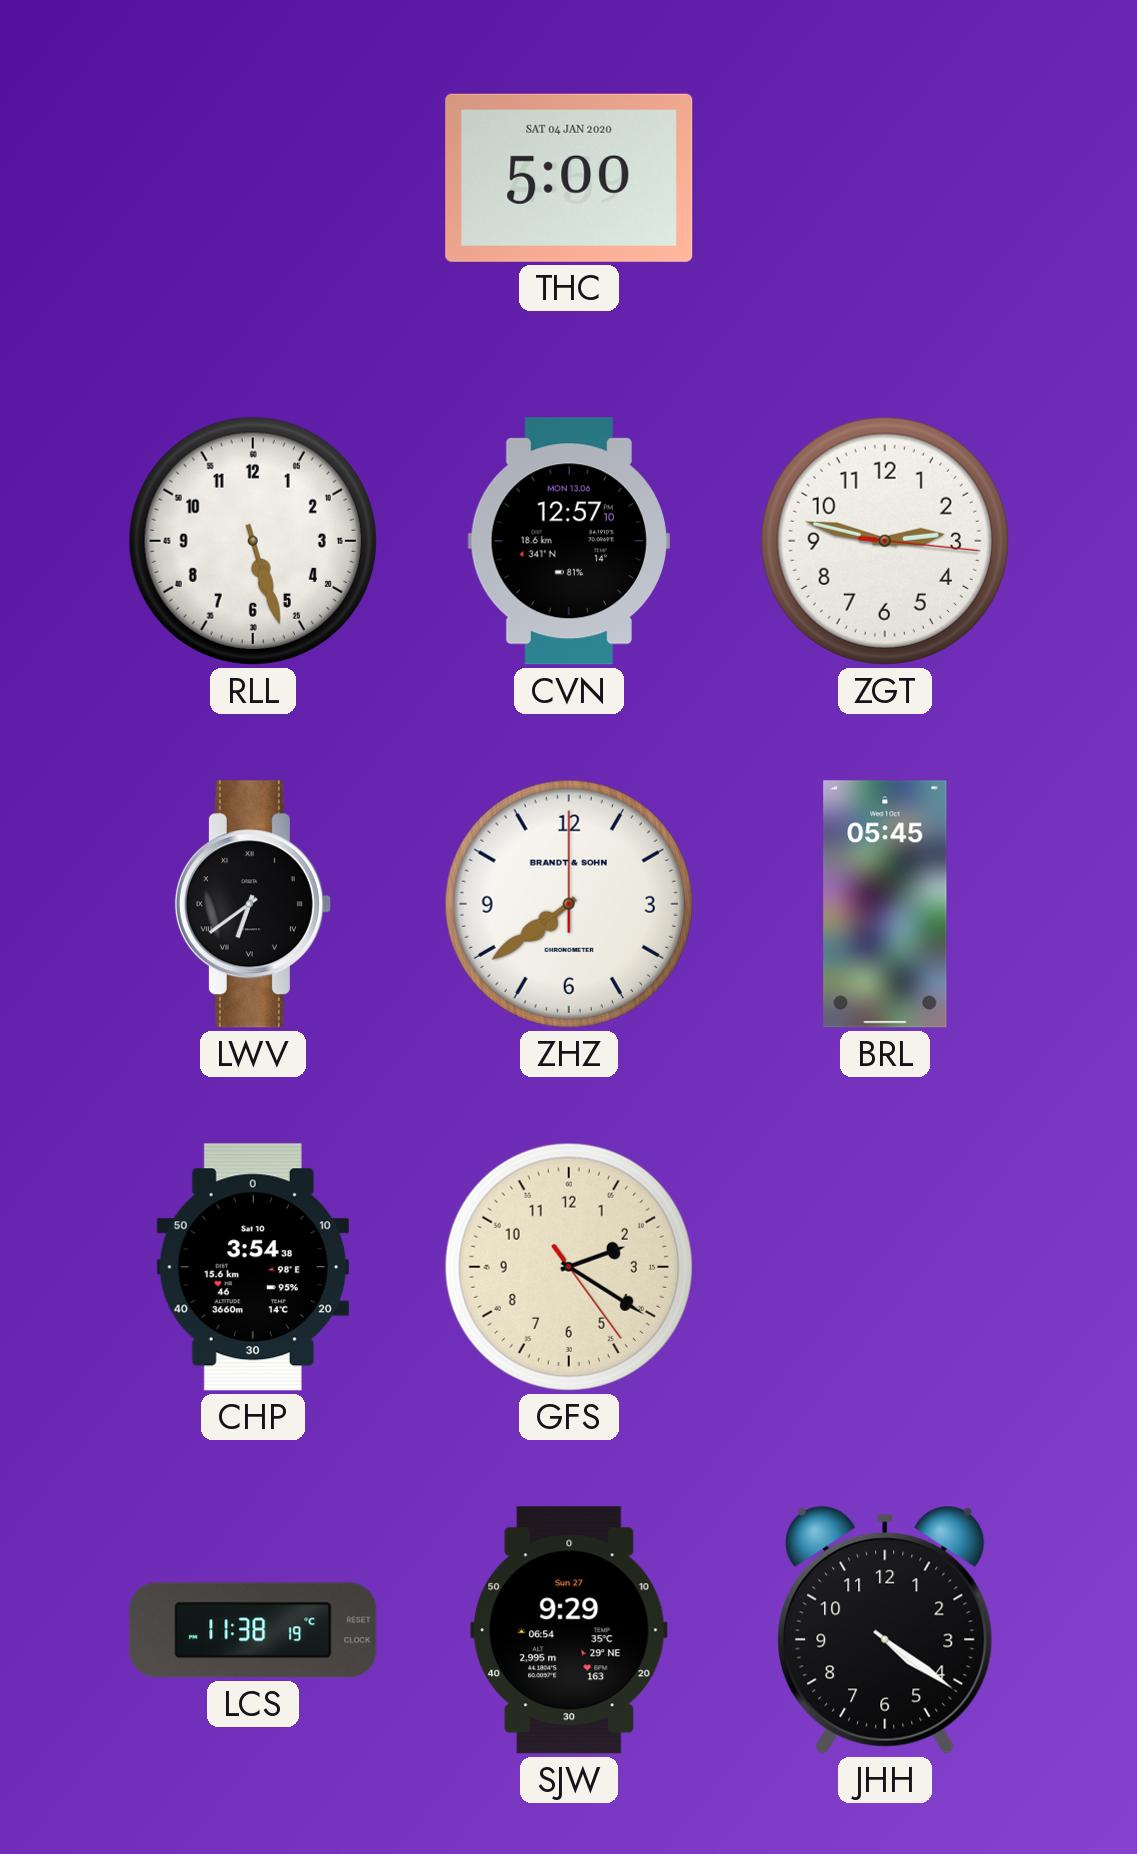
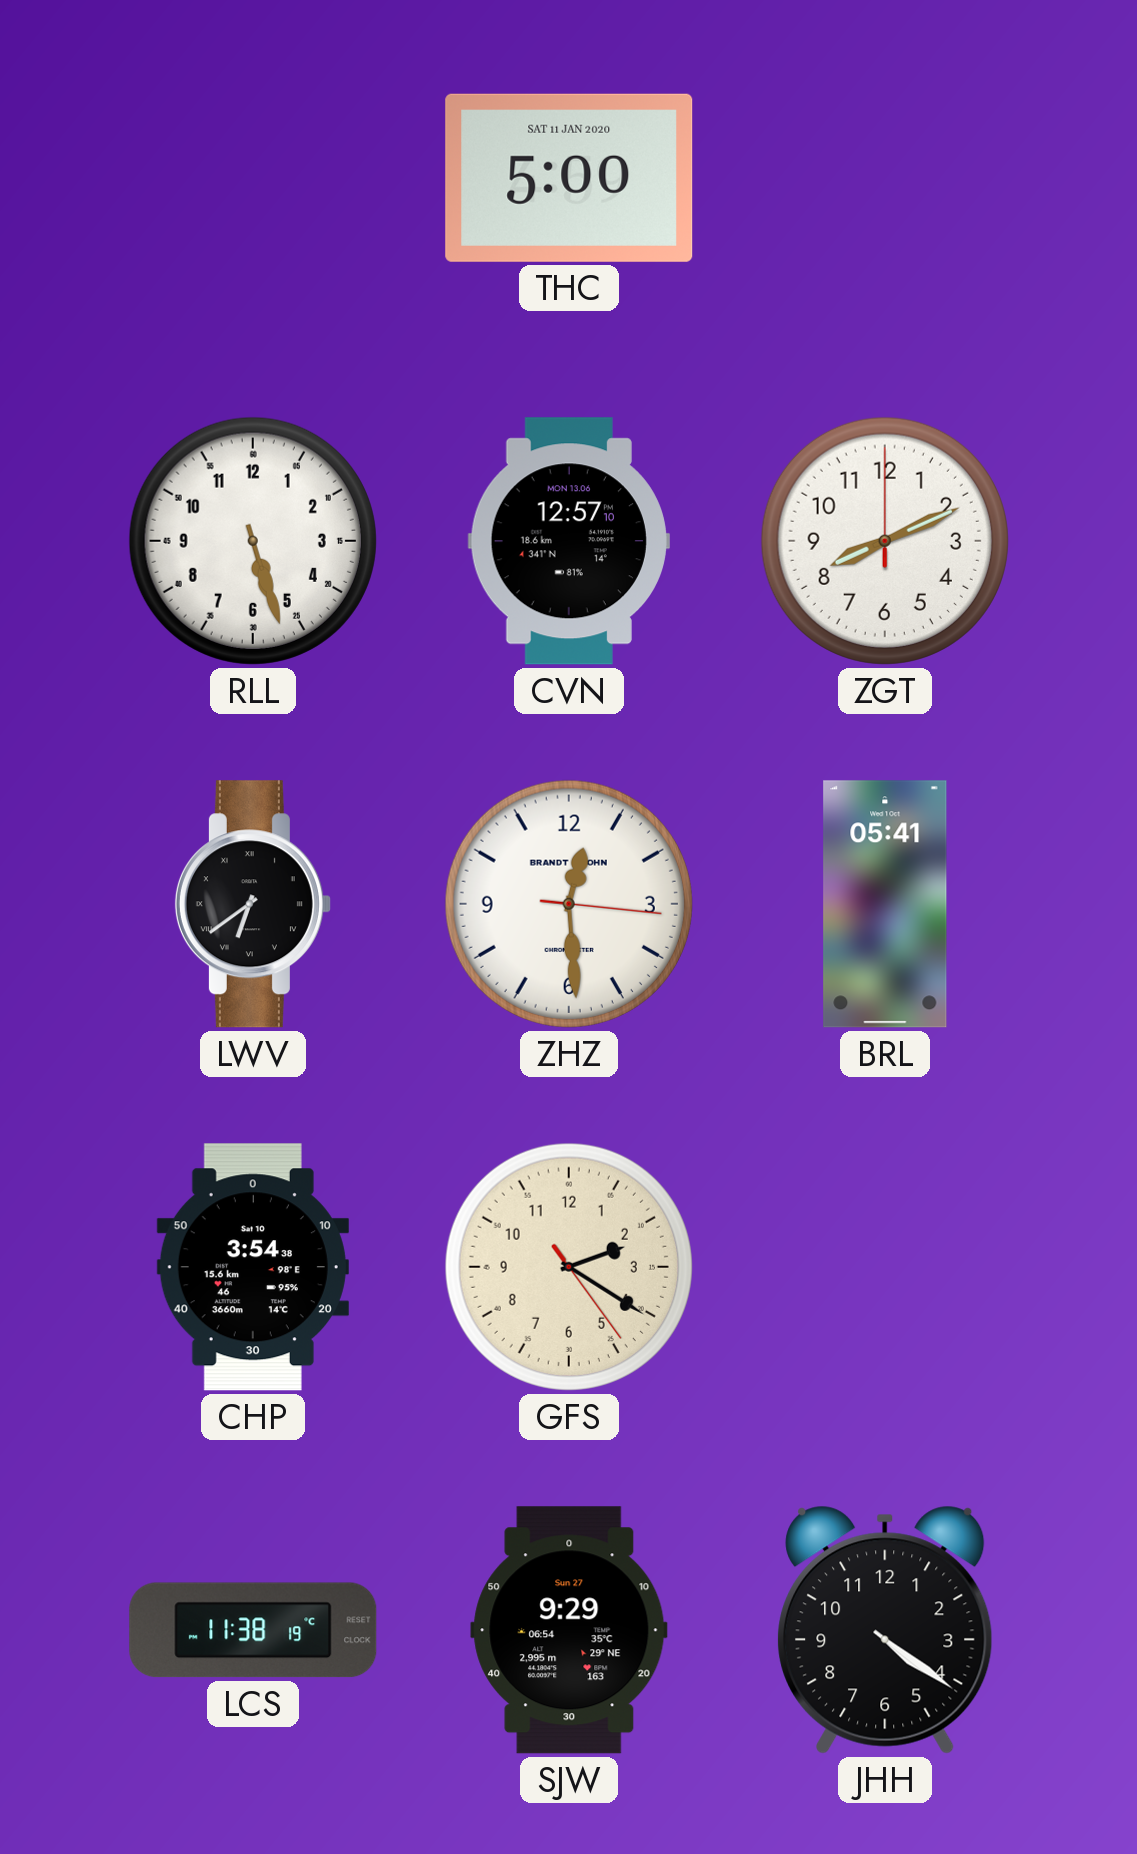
THC date: SAT 04 JAN 2020 -> SAT 11 JAN 2020 (569, 178)
ZGT: 2:47 -> 8:11 (885, 541)
ZHZ: 7:39 -> 12:29 (569, 904)
BRL: 05:45 -> 05:41 (885, 904)
